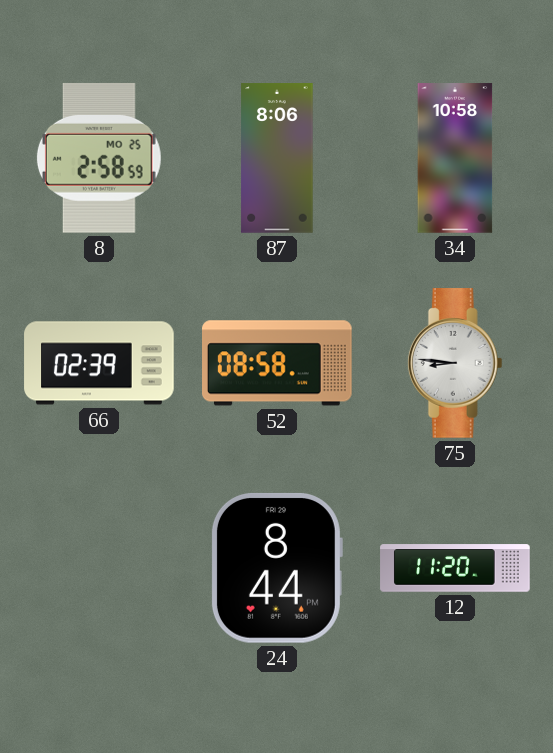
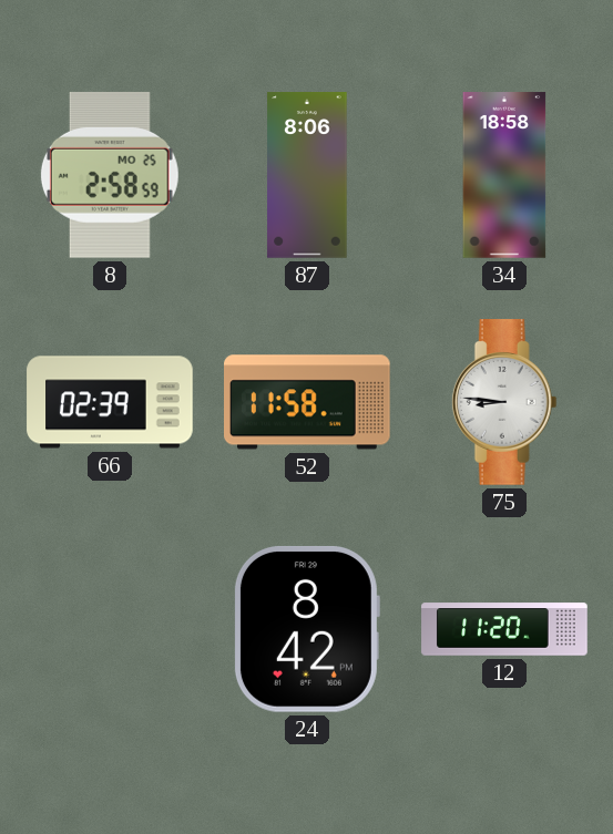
34: 10:58 -> 18:58 (504, 175)
52: 08:58 -> 11:58 (308, 402)
24: 8:44 -> 8:42 (306, 629)
